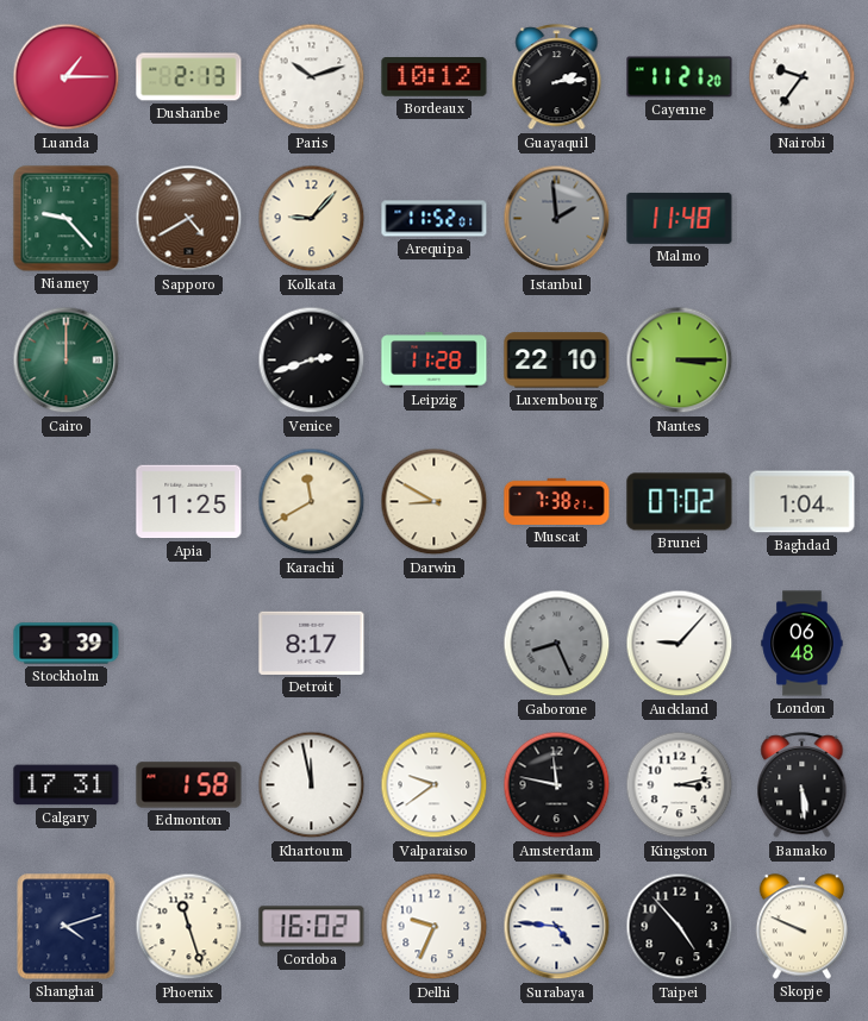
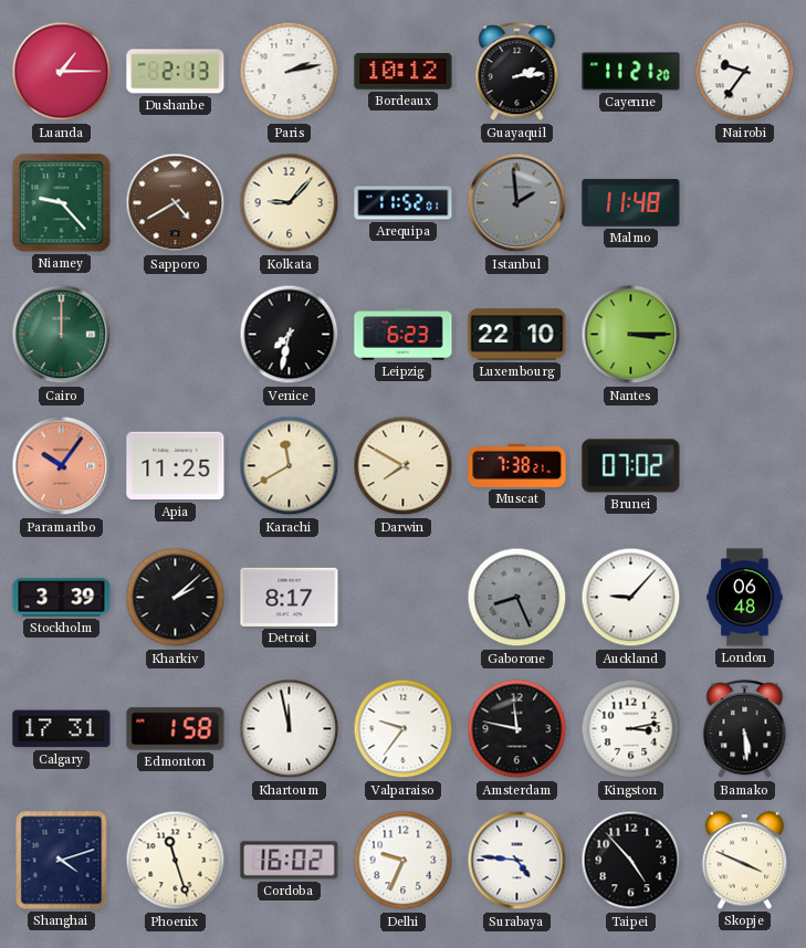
Paris: 10:12 -> 2:13 (290, 72)
Venice: 2:42 -> 7:32 (290, 335)
Leipzig: 11:28 -> 6:23 (404, 335)
Paramaribo: none -> 10:06 (62, 466)
Darwin: 8:50 -> 7:50 (404, 466)
Baghdad: 1:04 -> none (803, 502)
Kharkiv: none -> 2:08 (176, 598)
Valparaiso: 9:39 -> 9:36 (404, 729)
Skopje: 9:49 -> 3:49 (745, 861)
